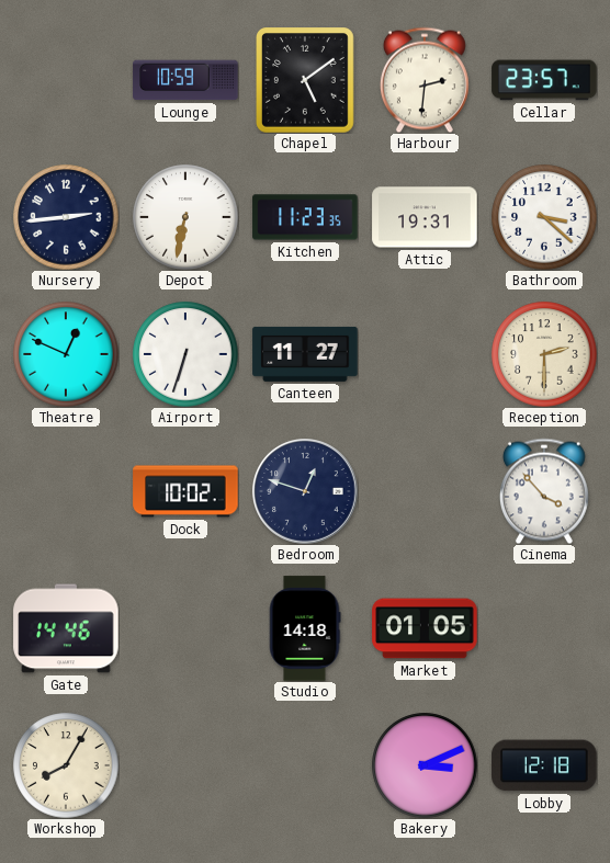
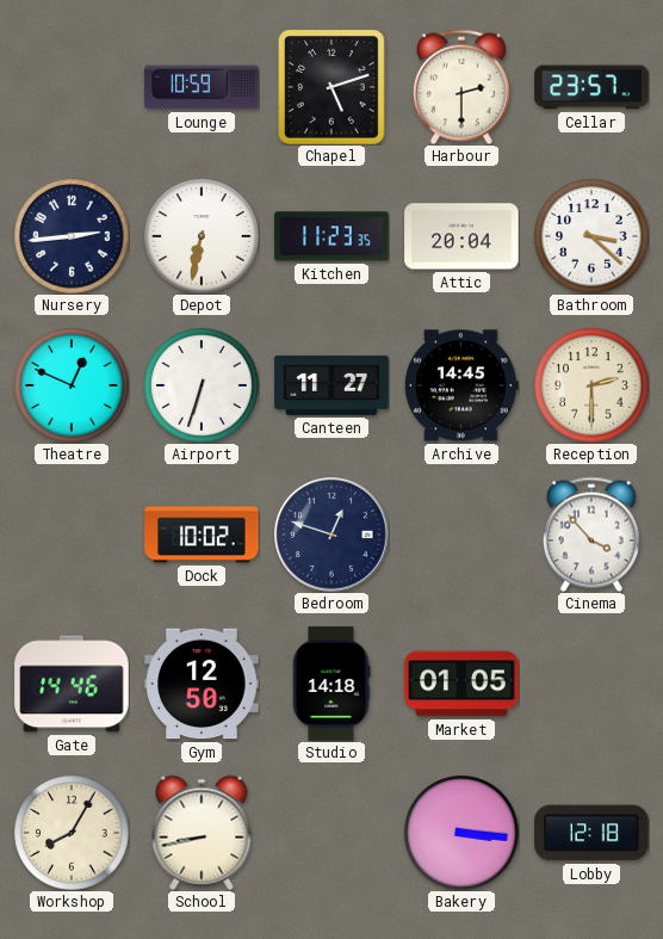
Chapel: 5:09 -> 5:12 (333, 88)
Harbour: 2:31 -> 2:30 (461, 87)
Attic: 19:31 -> 20:04 (461, 236)
Archive: none -> 14:45 (461, 385)
Gym: none -> 12:50 (202, 684)
School: none -> 8:43 (202, 833)
Bakery: 3:11 -> 3:16 (461, 833)
